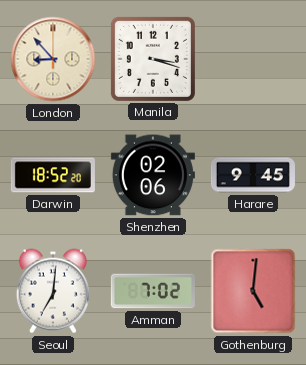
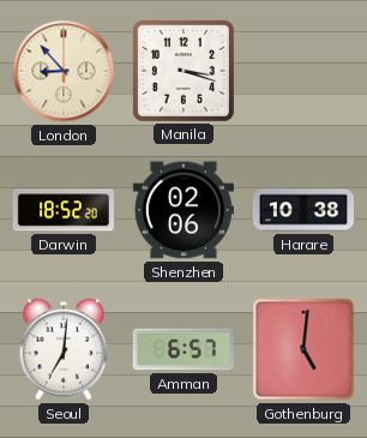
Harare: 9:45 -> 10:38 (303, 210)
Amman: 7:02 -> 6:57 (183, 349)
